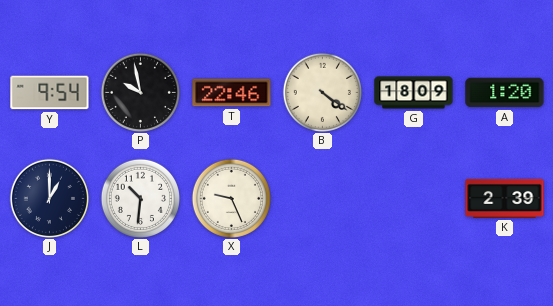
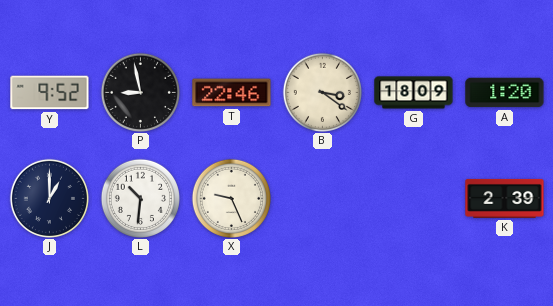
Y: 9:54 -> 9:52 (50, 93)
P: 9:58 -> 8:58 (140, 92)
B: 4:21 -> 3:21 (322, 92)
